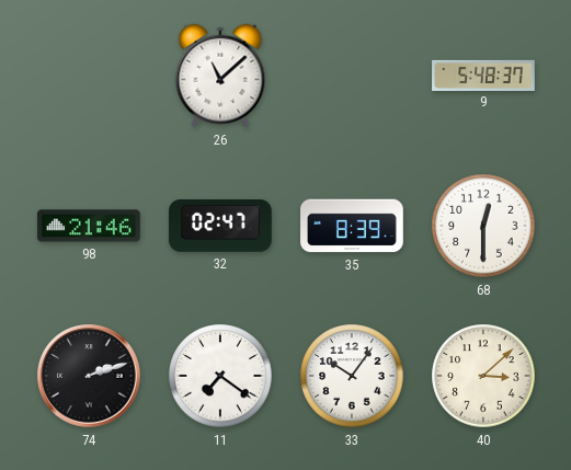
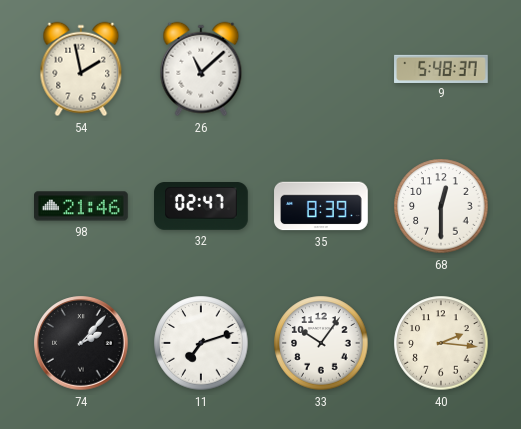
54: none -> 1:58 (81, 69)
74: 2:12 -> 2:07 (81, 343)
11: 7:21 -> 7:12 (201, 343)
40: 3:08 -> 2:16 (441, 343)
